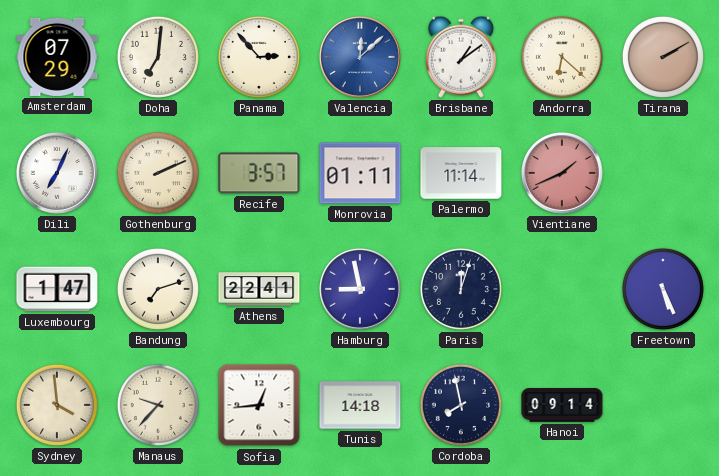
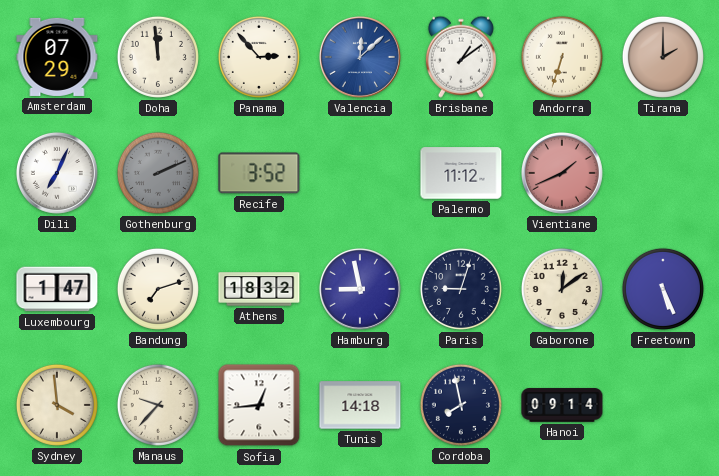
Doha: 7:01 -> 11:59 (158, 57)
Andorra: 6:22 -> 6:33 (562, 57)
Tirana: 2:10 -> 2:00 (663, 57)
Gothenburg dial: cream -> grey (158, 173)
Recife: 3:57 -> 3:52 (259, 173)
Monrovia: 01:11 -> none (360, 173)
Palermo: 11:14 -> 11:12 (461, 173)
Athens: 22:41 -> 18:32 (259, 289)
Paris: 12:03 -> 9:03 (461, 289)
Gaborone: none -> 12:09 (562, 289)
